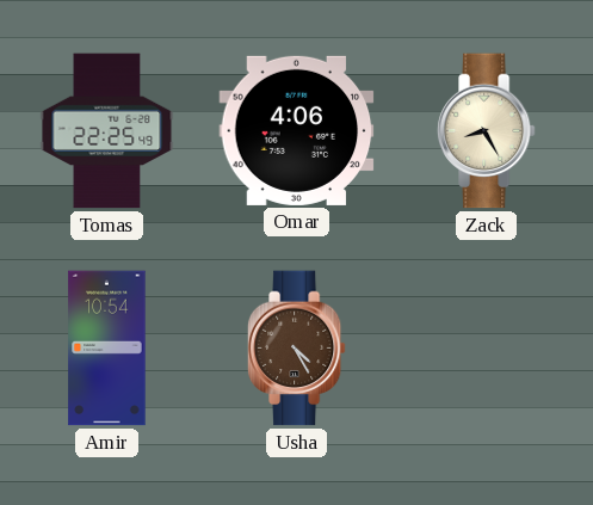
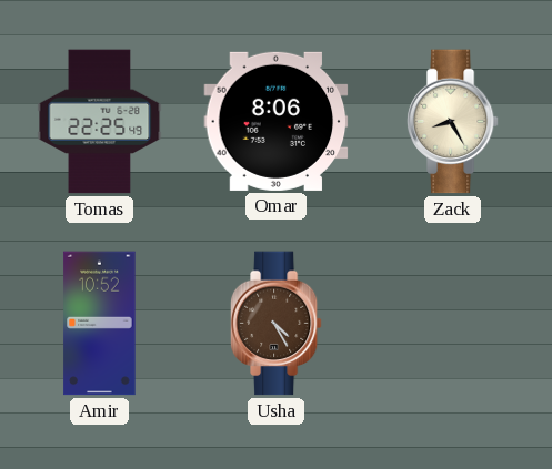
Omar: 4:06 -> 8:06 (277, 121)
Amir: 10:54 -> 10:52 (100, 324)
